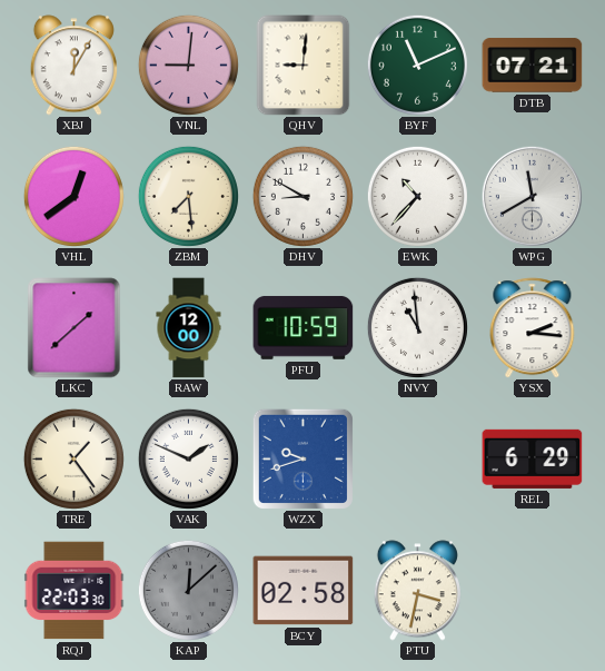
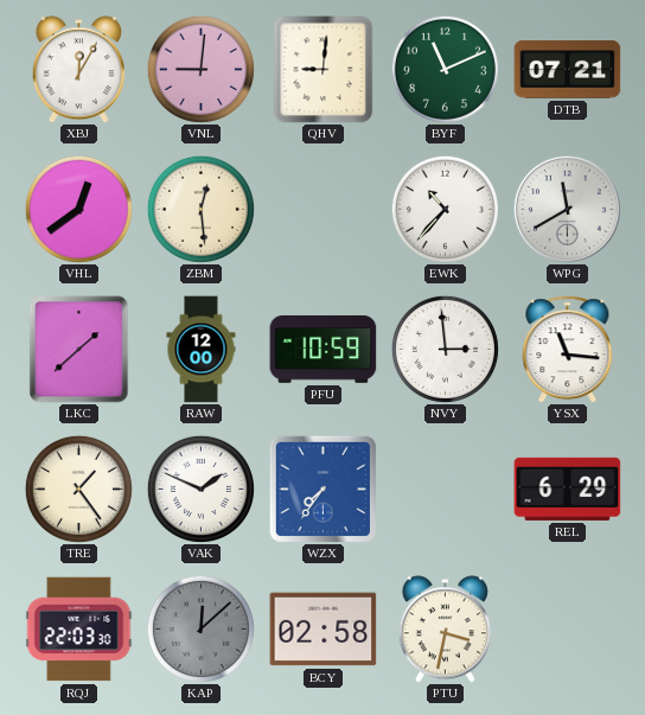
ZBM: 7:29 -> 12:29 (200, 209)
DHV: 8:50 -> none (302, 196)
NVY: 10:59 -> 2:59 (445, 349)
YSX: 2:16 -> 11:16 (568, 350)
WZX: 9:42 -> 7:36 (322, 489)
